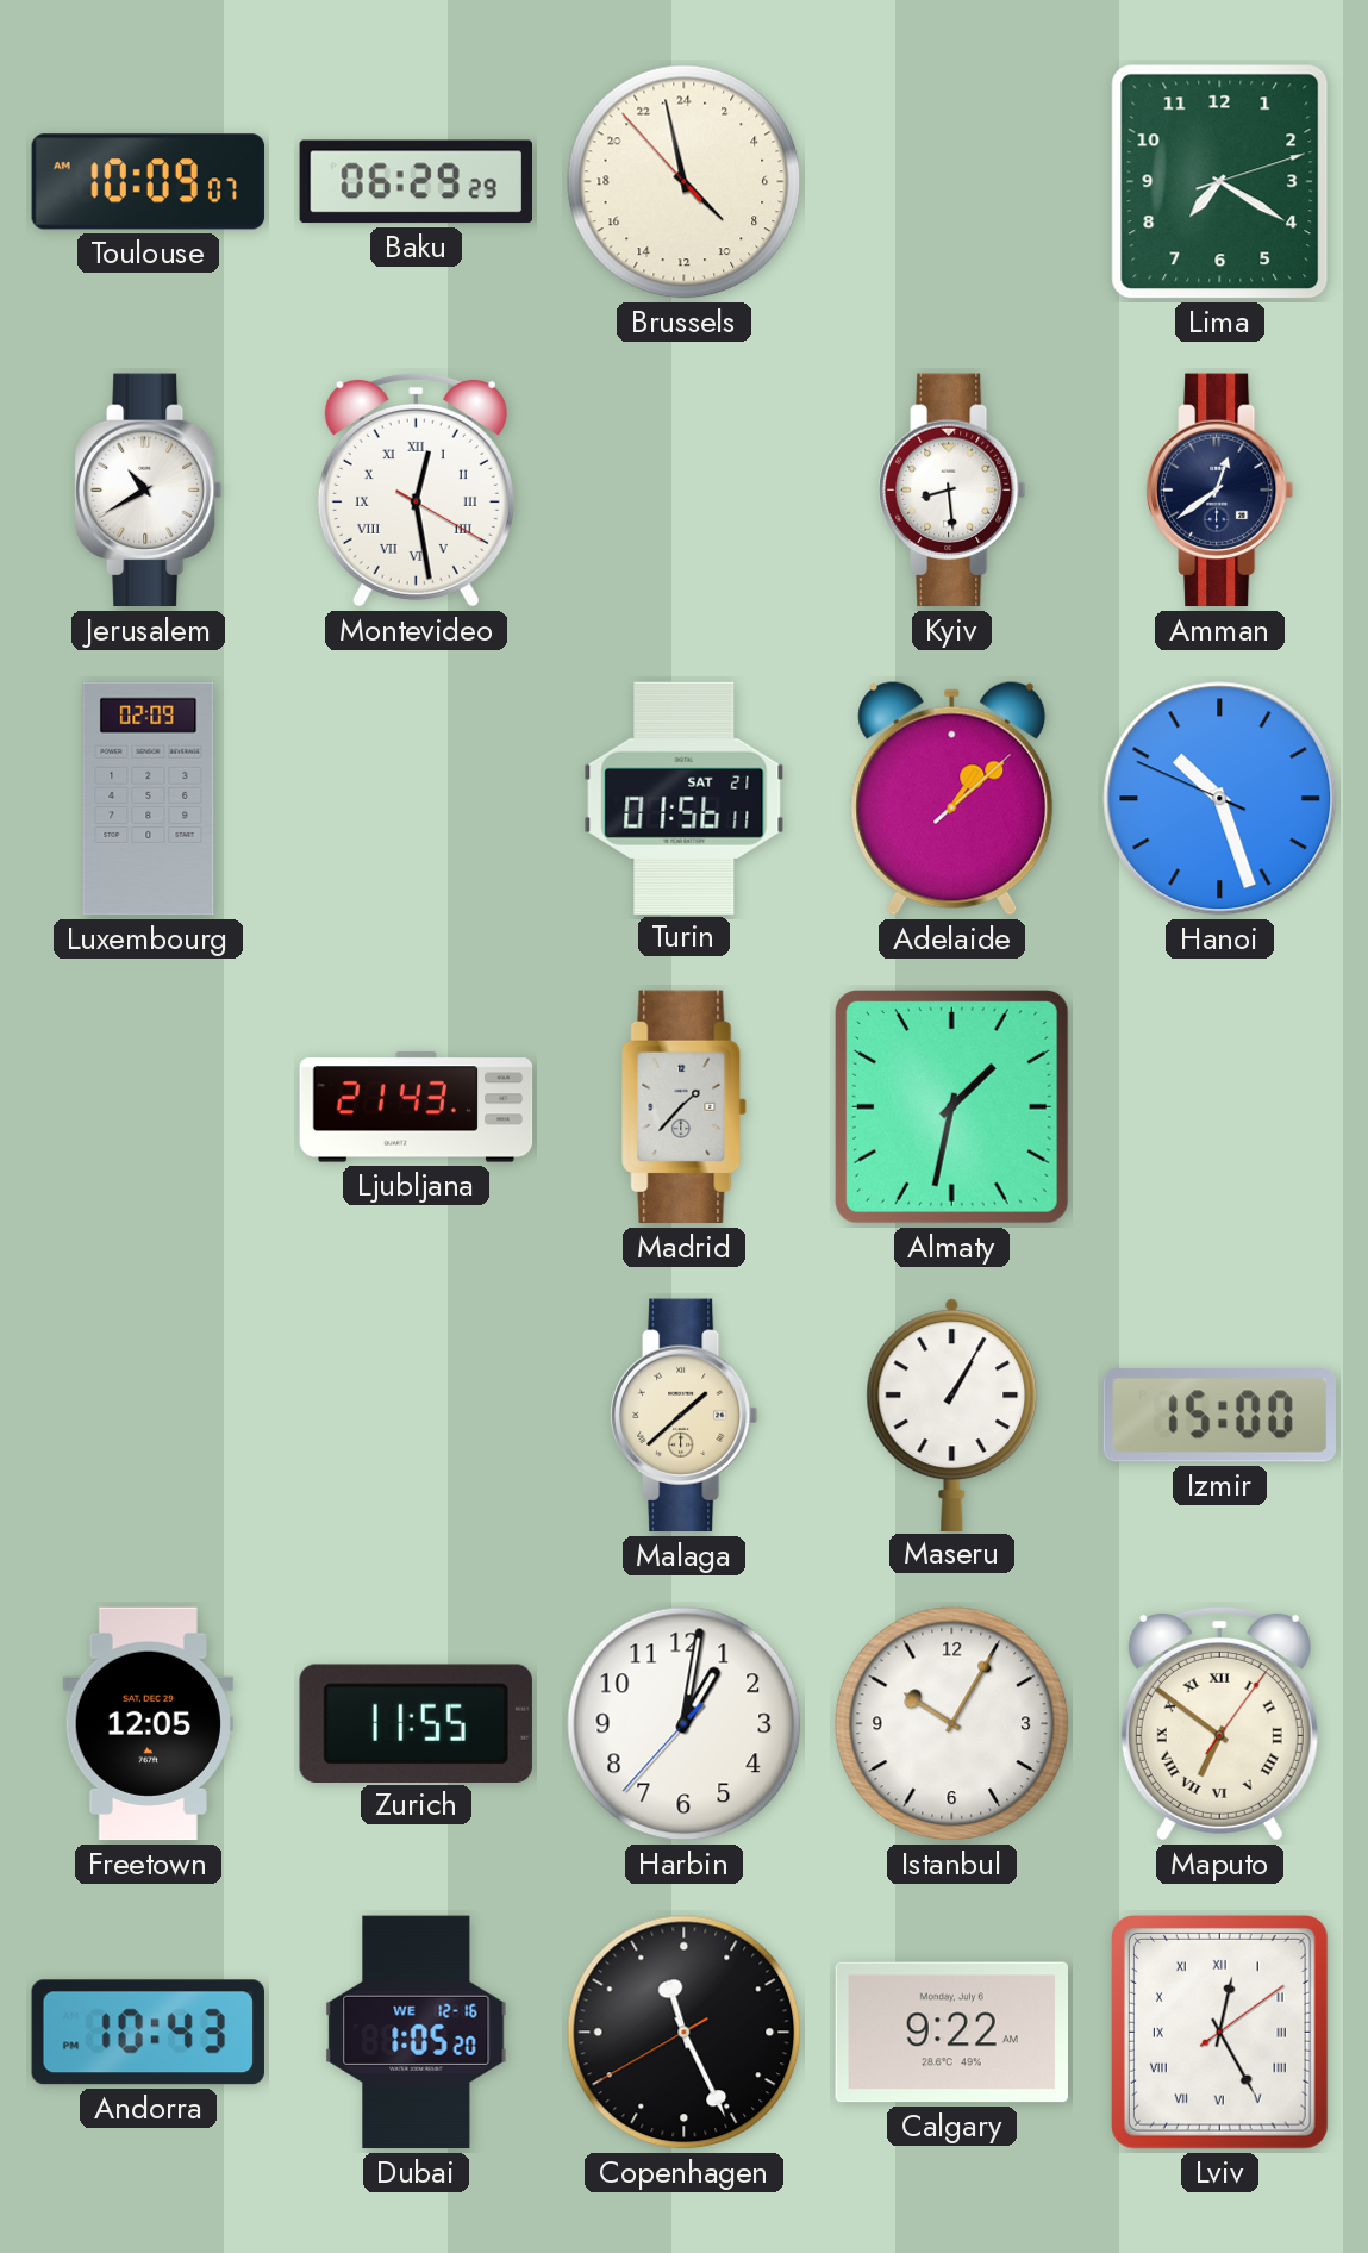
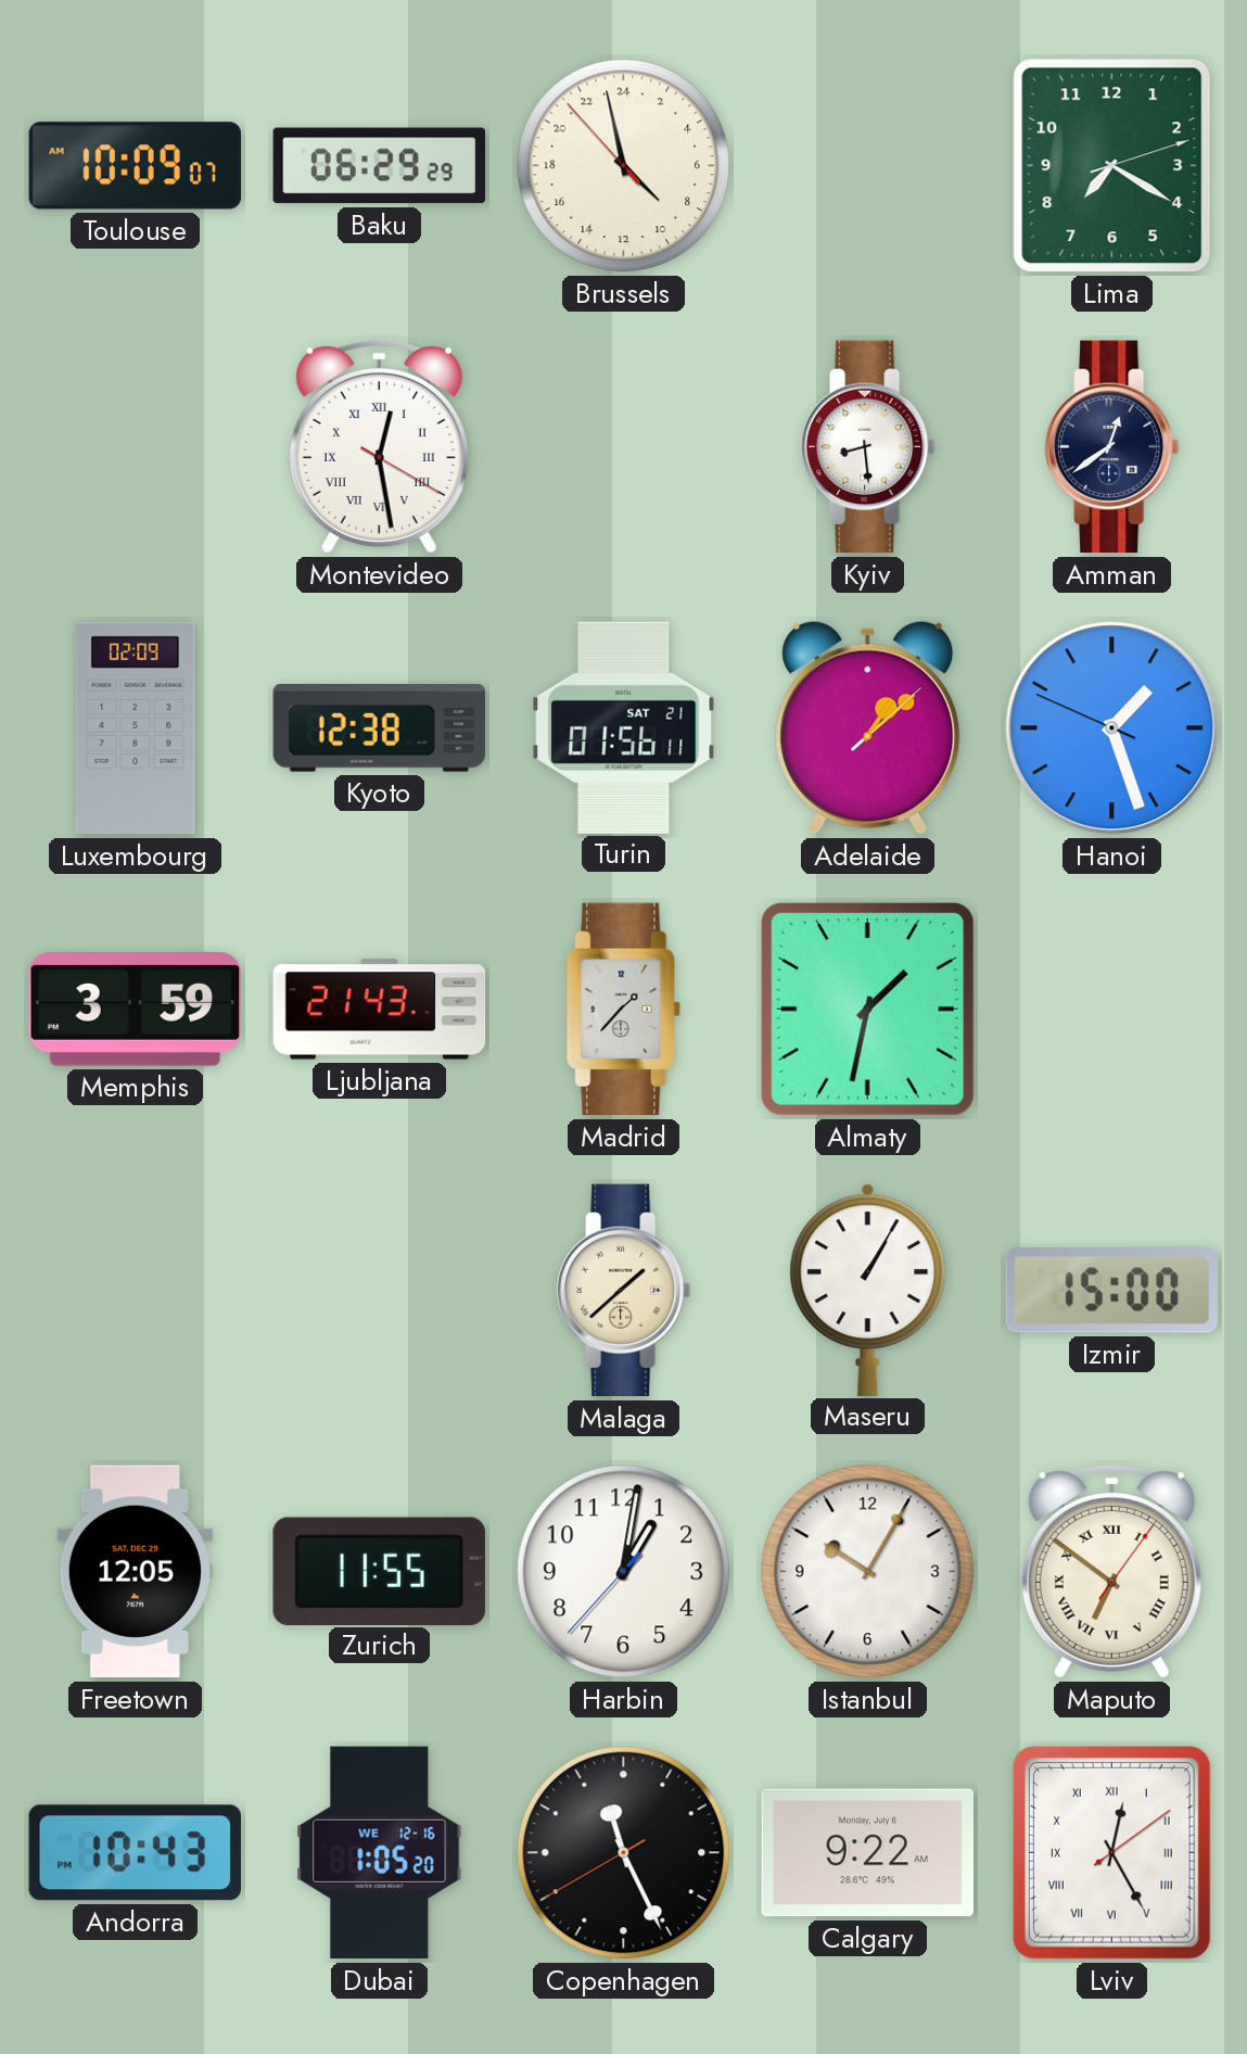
Jerusalem: 10:40 -> none (149, 491)
Kyoto: none -> 12:38 (380, 728)
Hanoi: 10:26 -> 1:26 (1112, 728)
Memphis: none -> 3:59 (135, 1010)
